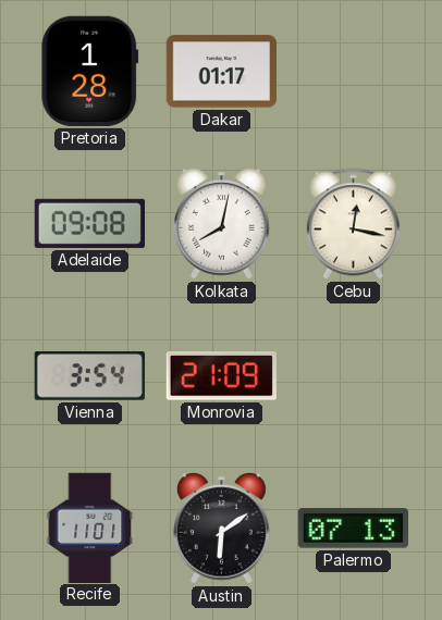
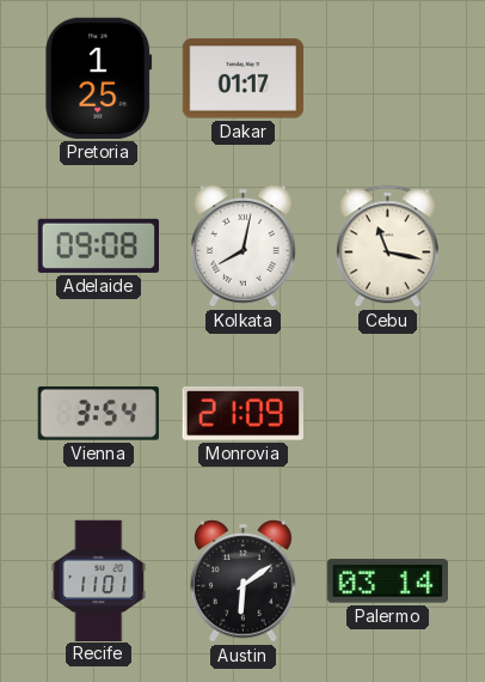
Pretoria: 1:28 -> 1:25 (99, 78)
Cebu: 12:17 -> 11:17 (387, 246)
Palermo: 07:13 -> 03:14 (387, 581)
